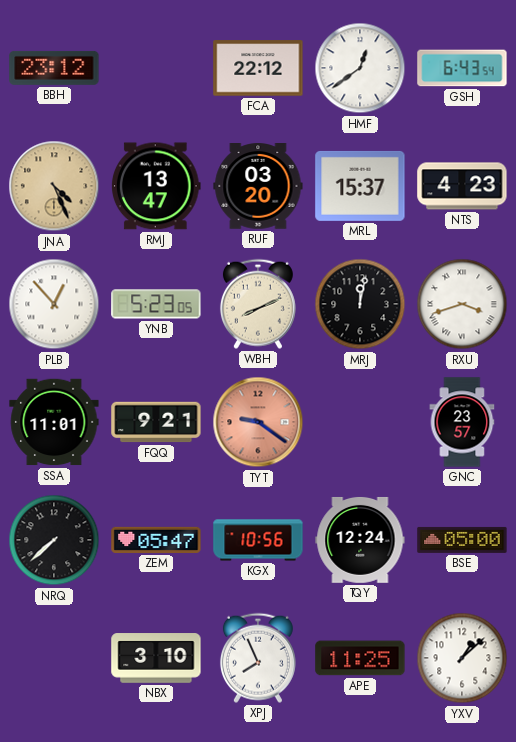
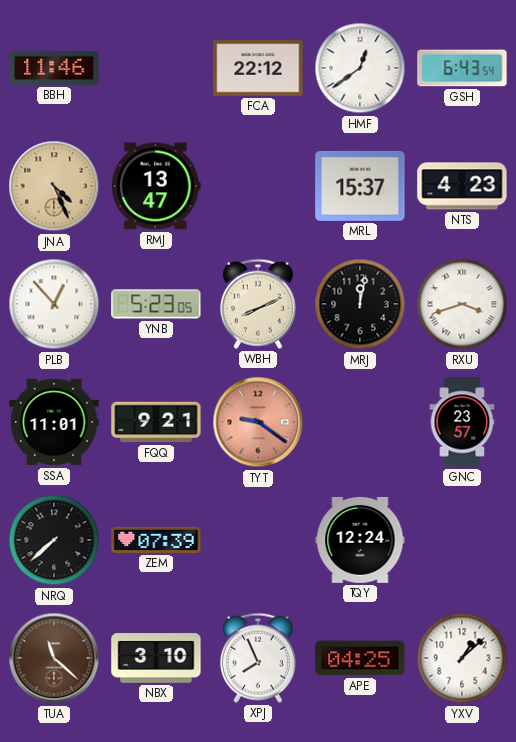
BBH: 23:12 -> 11:46 (54, 68)
RUF: 03:20 -> none (258, 187)
ZEM: 05:47 -> 07:39 (156, 540)
KGX: 10:56 -> none (258, 540)
BSE: 05:00 -> none (462, 540)
TUA: none -> 11:22 (54, 658)
APE: 11:25 -> 04:25 (360, 658)
